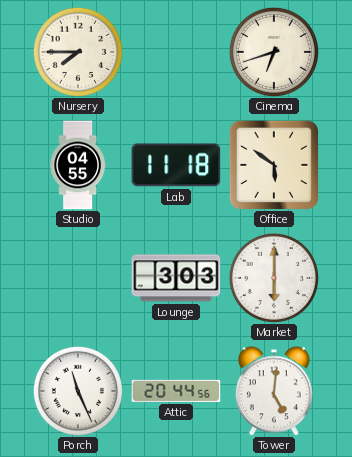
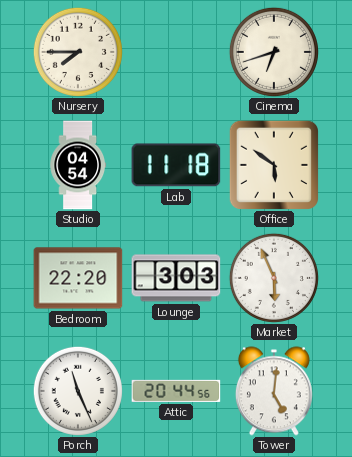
Studio: 04:55 -> 04:54 (78, 165)
Bedroom: none -> 22:20 (78, 278)
Market: 6:00 -> 5:56 (274, 278)
